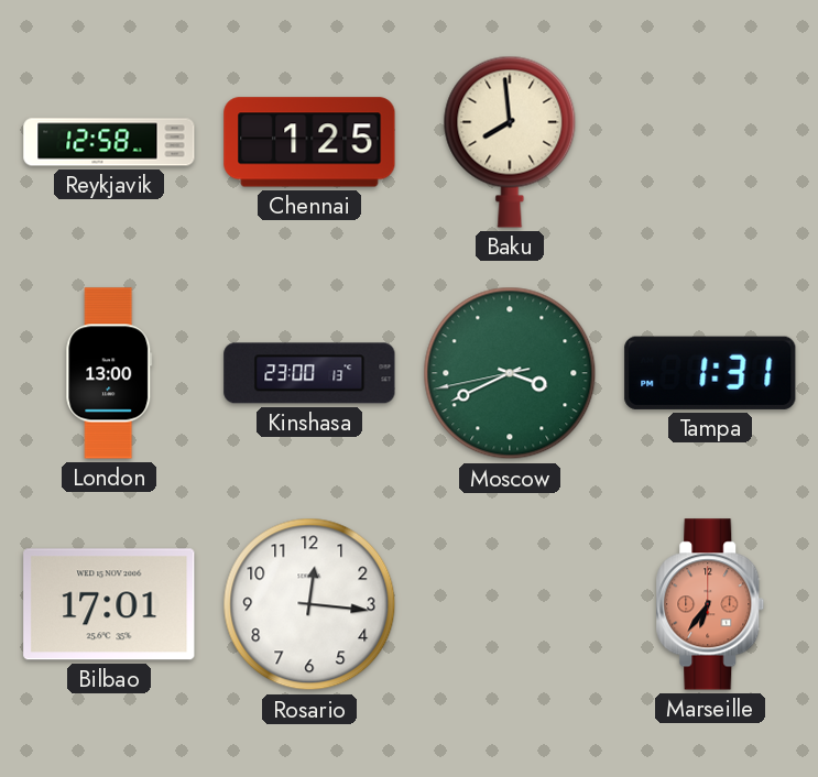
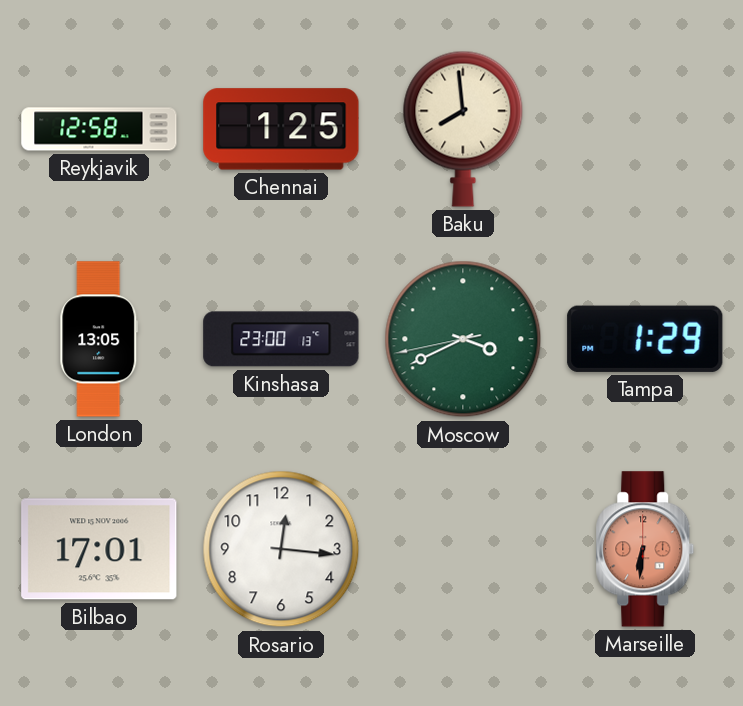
London: 13:00 -> 13:05 (99, 339)
Tampa: 1:31 -> 1:29 (645, 339)
Marseille: 6:36 -> 6:31 (645, 549)
